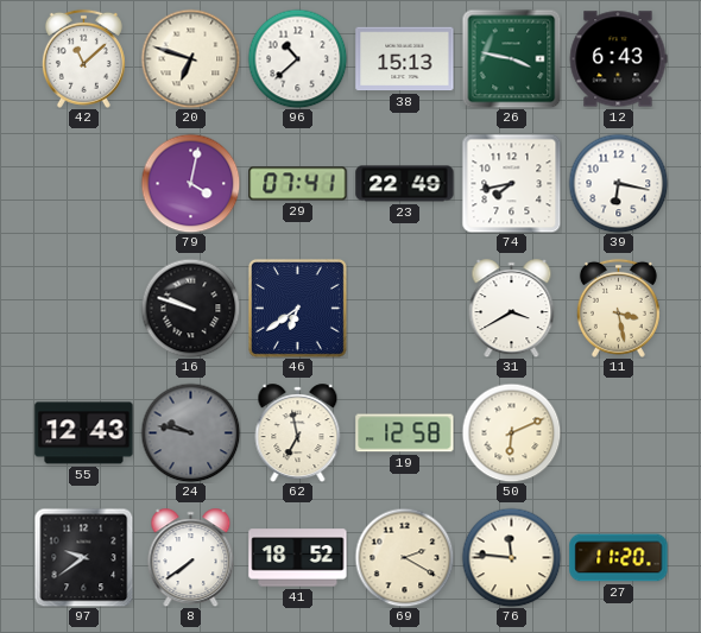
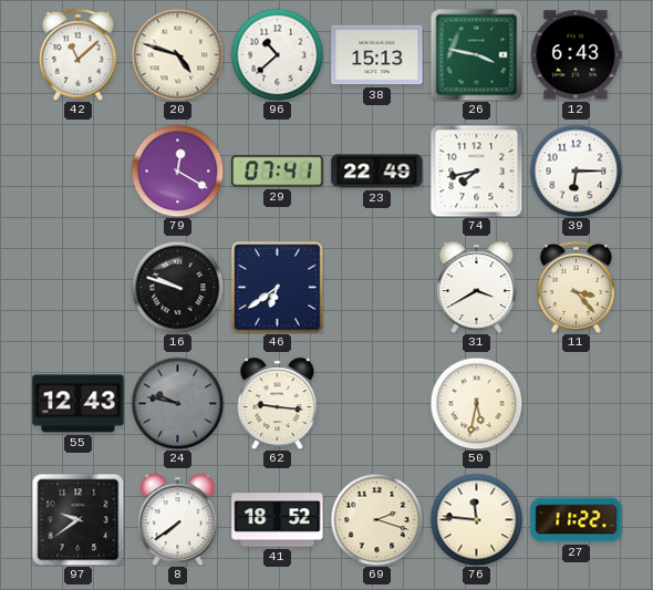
20: 6:48 -> 4:48 (177, 54)
79: 4:02 -> 12:20 (177, 170)
39: 6:17 -> 6:15 (576, 170)
11: 3:28 -> 3:23 (576, 287)
62: 6:58 -> 9:16 (278, 404)
19: 12:58 -> none (405, 433)
50: 6:11 -> 5:32 (476, 403)
69: 2:20 -> 2:18 (376, 519)
27: 11:20 -> 11:22 (577, 520)
